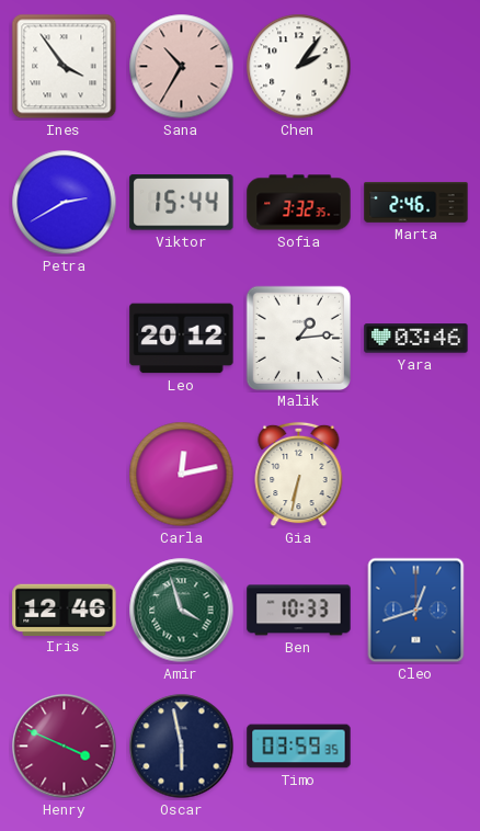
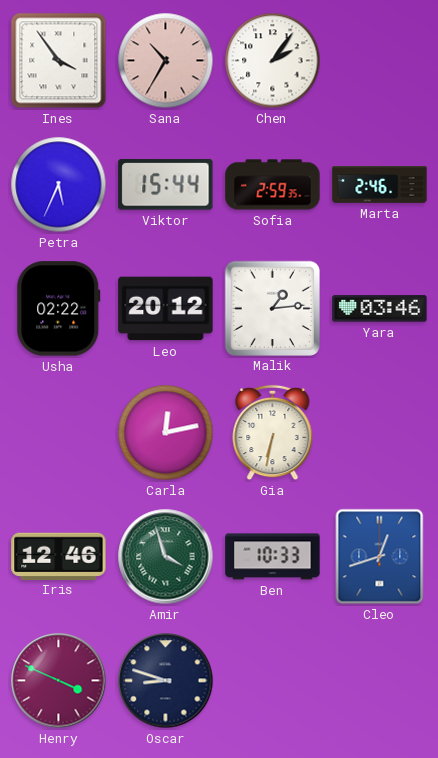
Petra: 2:40 -> 5:34 (59, 185)
Sofia: 3:32 -> 2:59 (273, 185)
Usha: none -> 02:22 (59, 309)
Oscar: 5:58 -> 8:48 (166, 681)
Timo: 03:59 -> none (299, 747)
